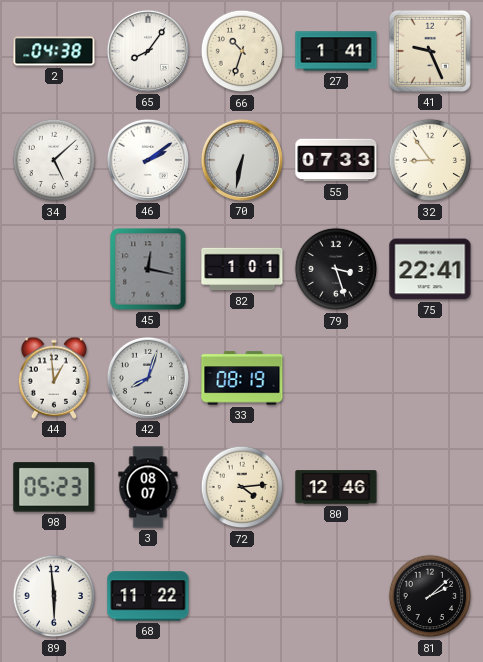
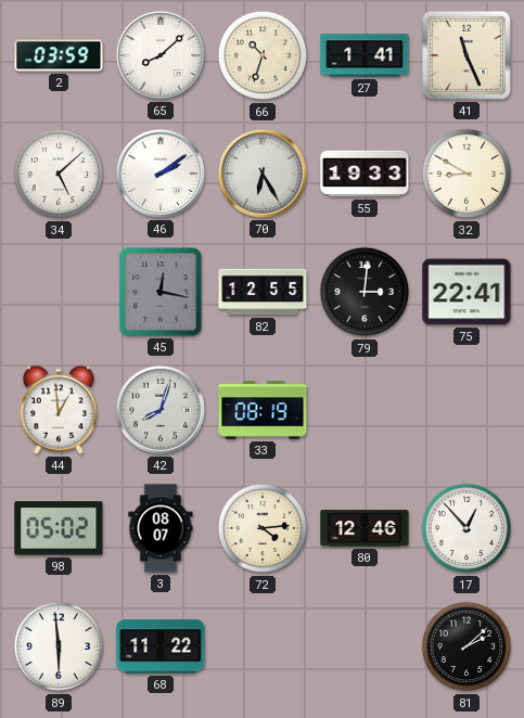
2: 04:38 -> 03:59 (59, 55)
65: 8:06 -> 8:08 (161, 55)
41: 9:26 -> 11:26 (467, 55)
70: 6:32 -> 6:25 (263, 174)
55: 07:33 -> 19:33 (365, 174)
32: 8:54 -> 8:50 (467, 174)
82: 1:01 -> 12:55 (263, 292)
79: 3:27 -> 3:01 (365, 292)
98: 05:23 -> 05:02 (59, 528)
17: none -> 12:53 (467, 528)
